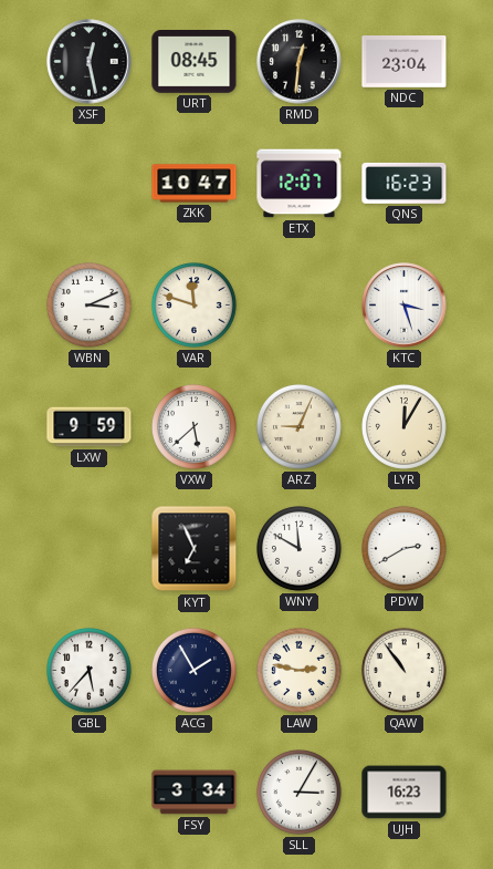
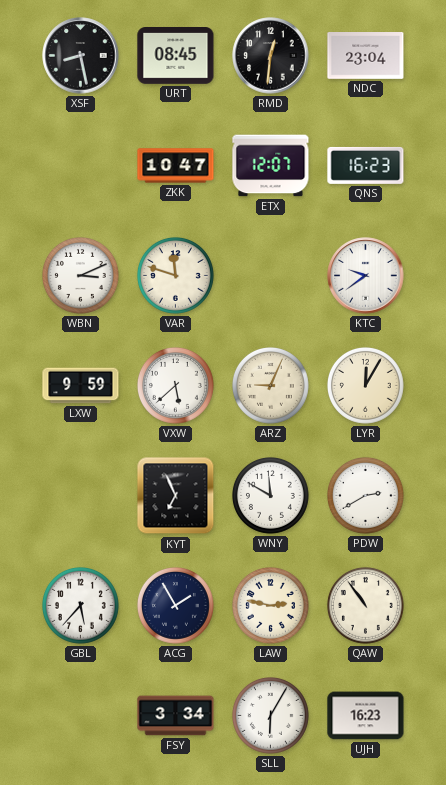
XSF: 12:28 -> 8:28 (81, 56)
KTC: 3:27 -> 9:39 (366, 276)
SLL: 3:05 -> 6:05 (270, 715)
